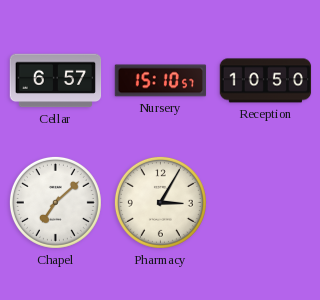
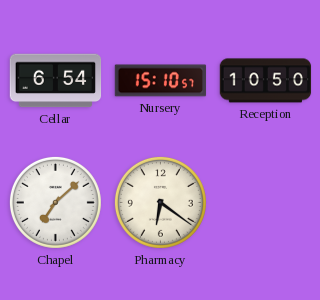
Cellar: 6:57 -> 6:54 (56, 81)
Pharmacy: 3:05 -> 6:21 (160, 202)
